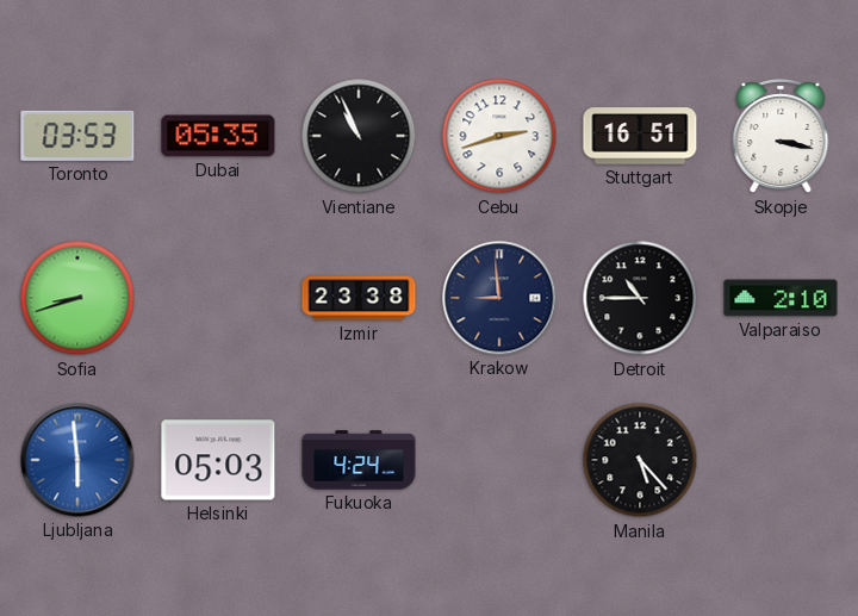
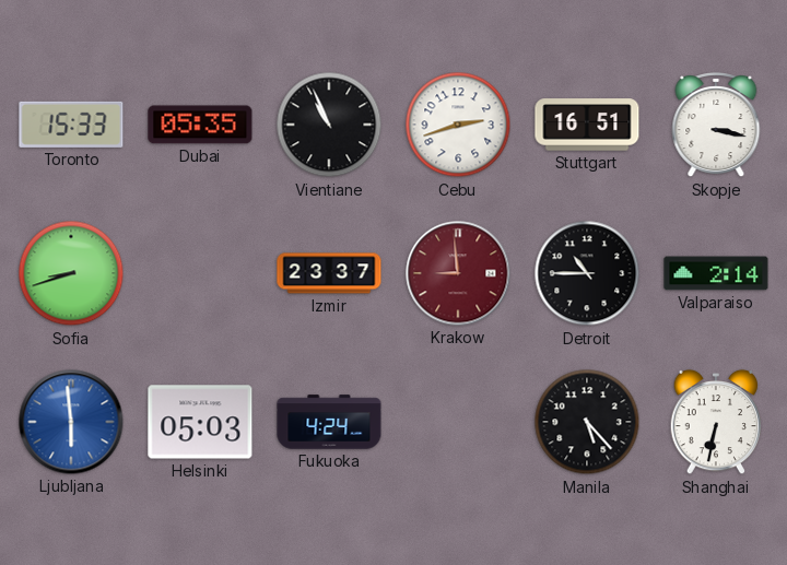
Toronto: 03:53 -> 15:33 (71, 125)
Izmir: 23:38 -> 23:37 (329, 273)
Krakow dial: navy -> burgundy (458, 273)
Valparaiso: 2:10 -> 2:14 (716, 273)
Shanghai: none -> 6:32 (716, 422)
